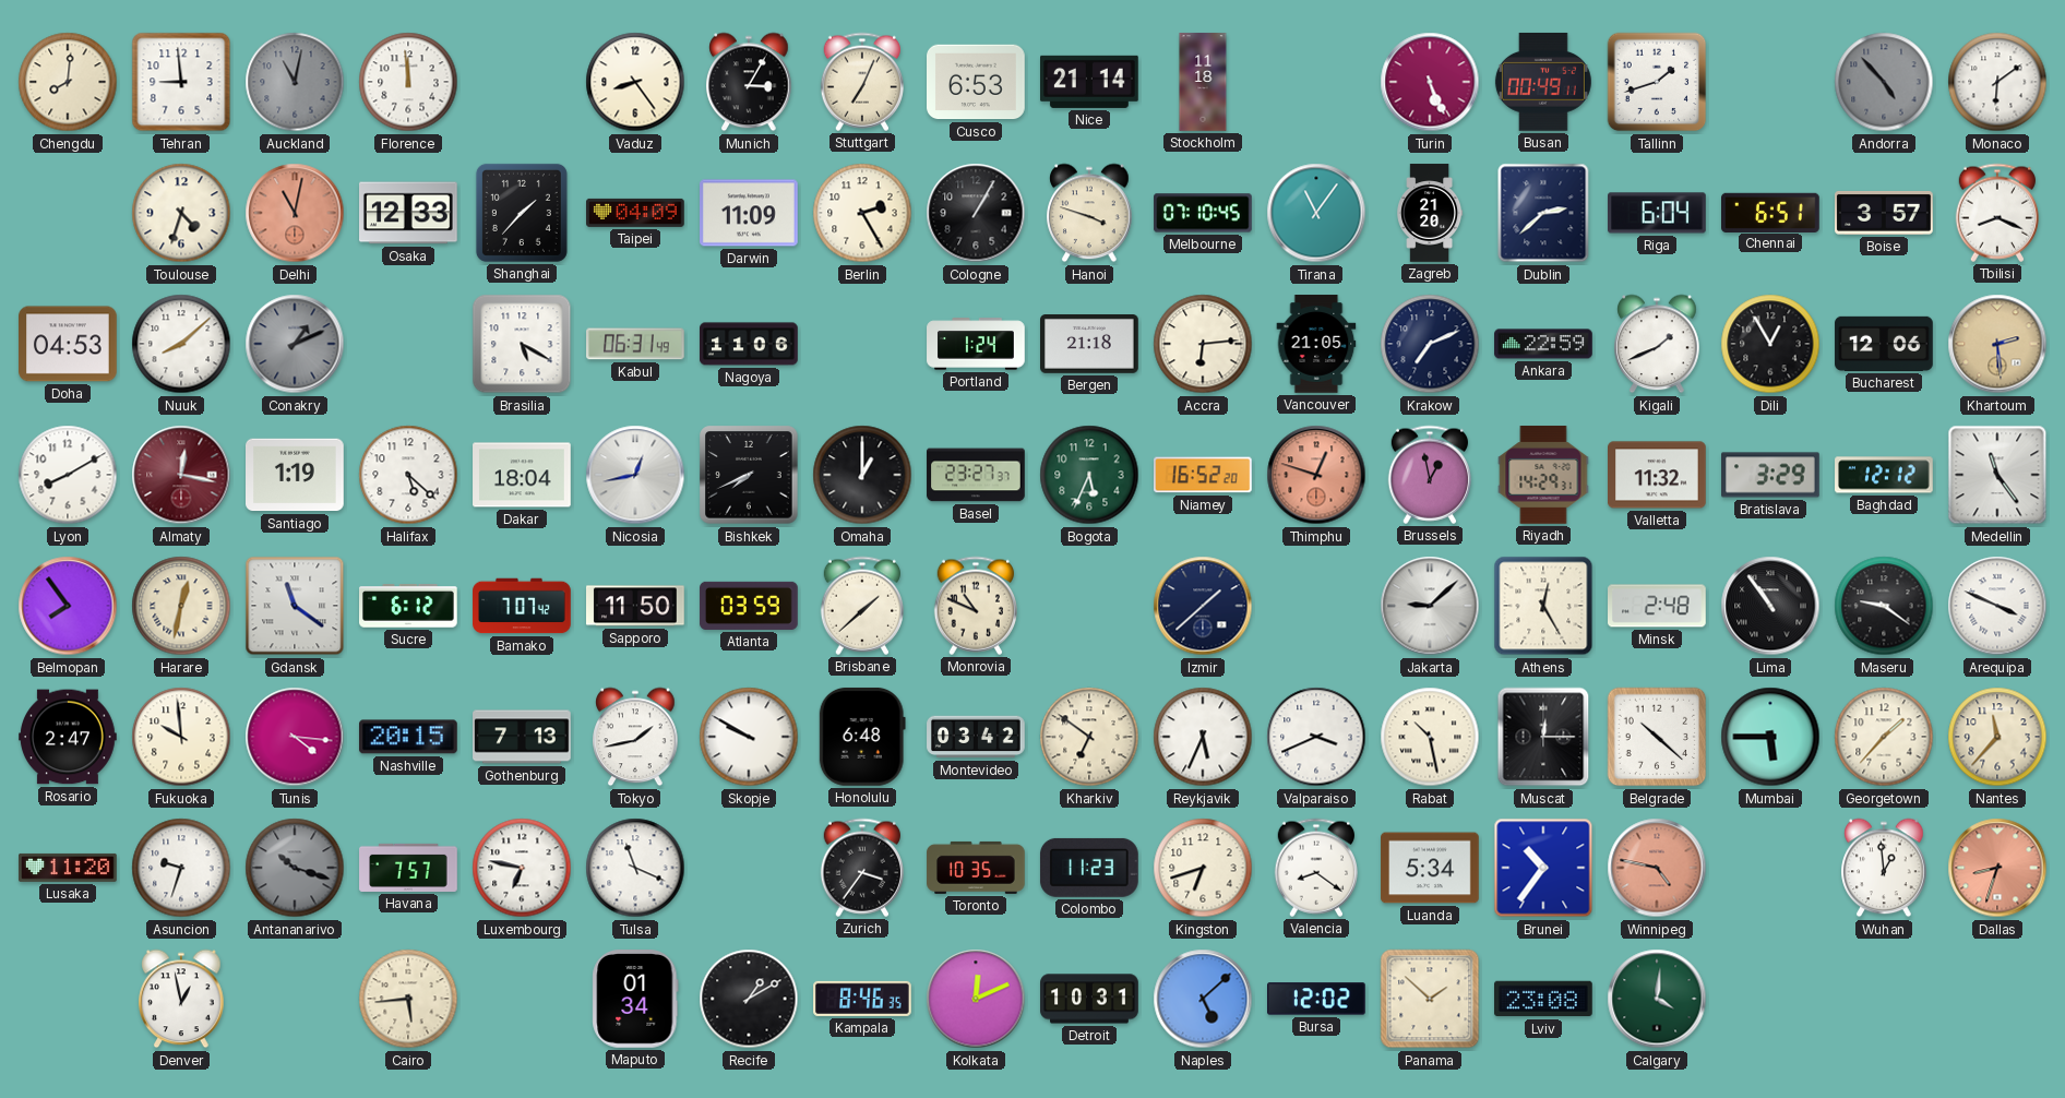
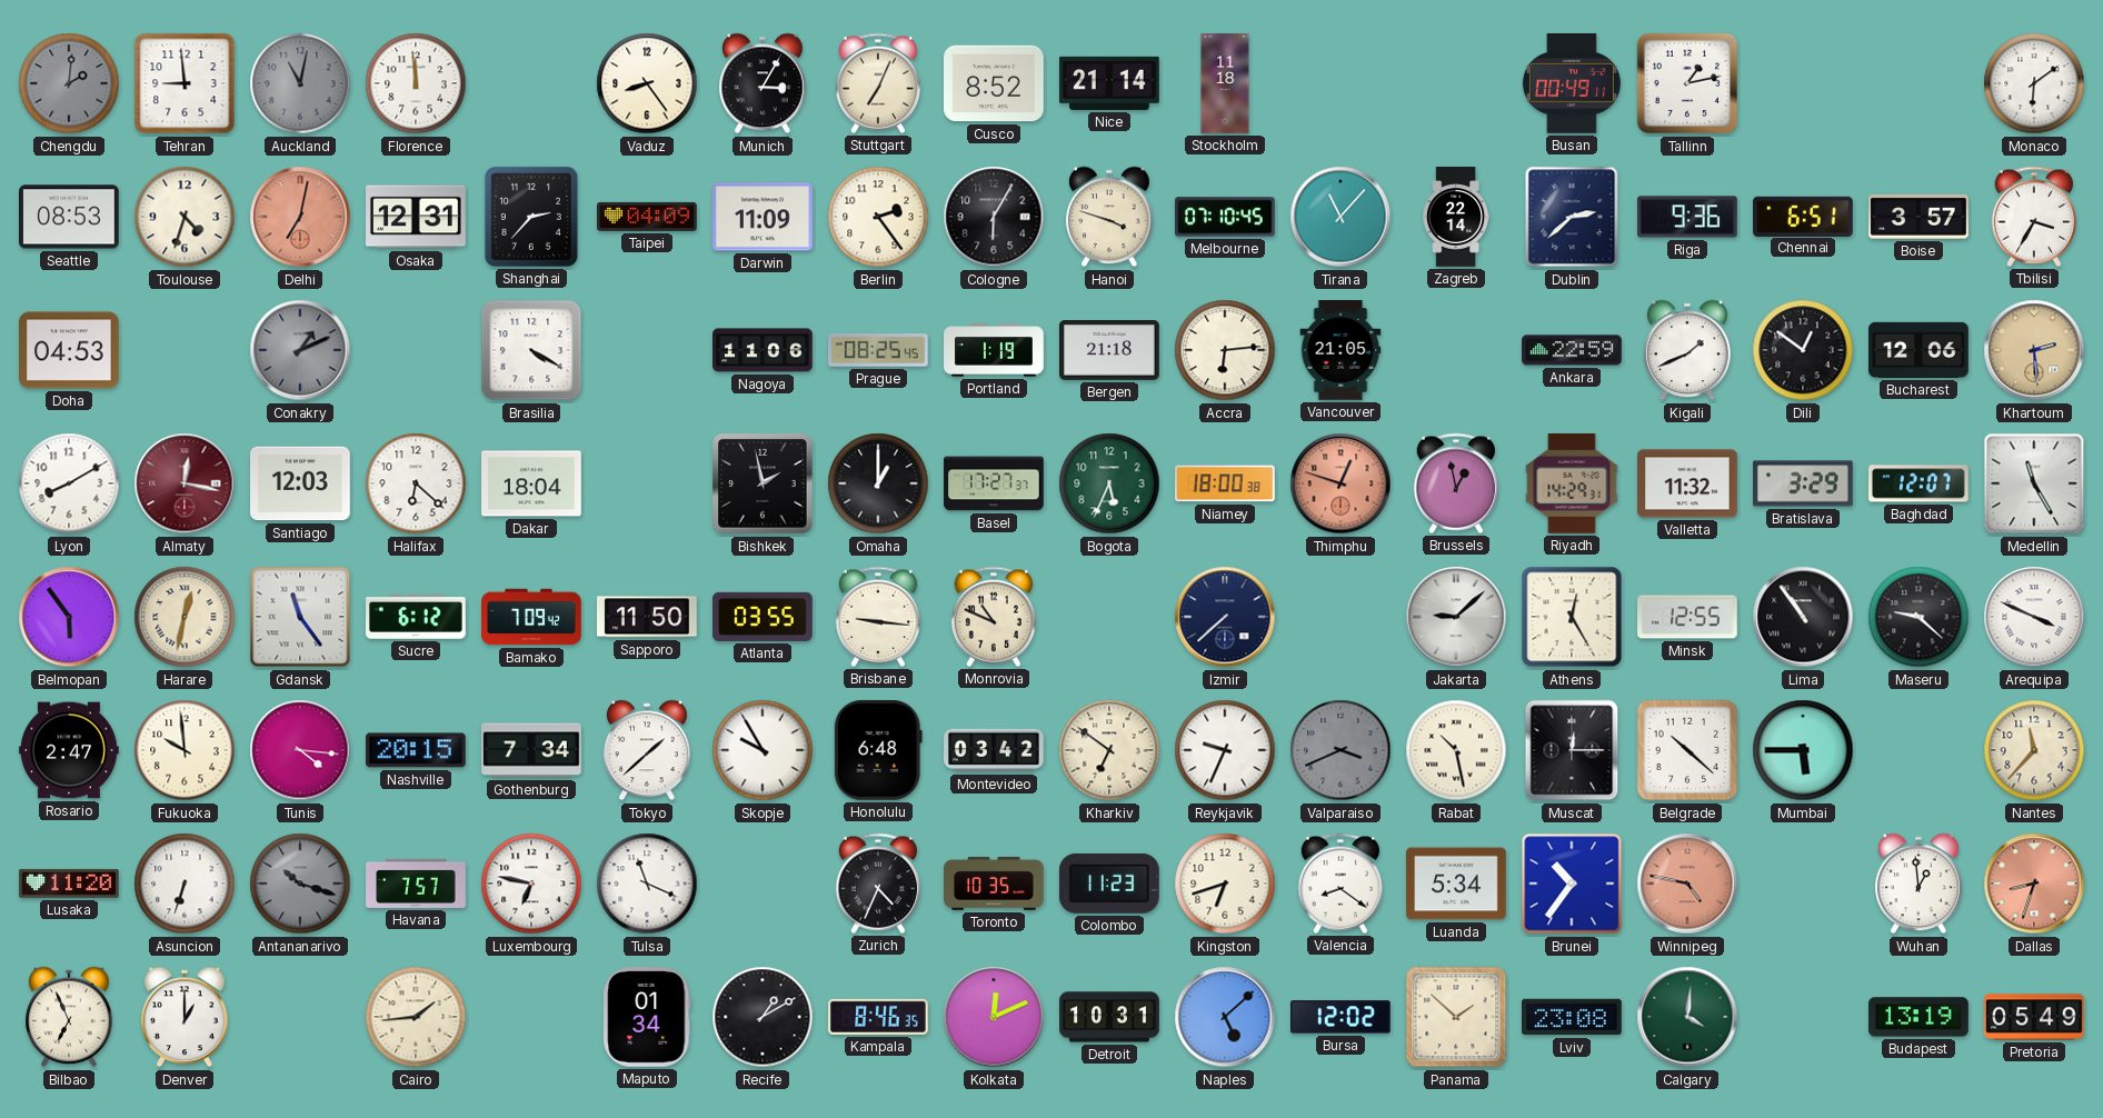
Chengdu: 8:01 -> 2:01 (69, 83)
Chengdu dial: cream -> grey (69, 83)
Cusco: 6:53 -> 8:52 (994, 83)
Turin: 5:26 -> none (1430, 82)
Tallinn: 1:42 -> 1:13 (1687, 83)
Andorra: 4:53 -> none (1884, 82)
Seattle: none -> 08:53 (70, 217)
Delhi: 11:02 -> 7:02 (300, 217)
Osaka: 12:33 -> 12:31 (417, 217)
Shanghai: 1:37 -> 2:37 (531, 217)
Berlin: 2:25 -> 2:24 (878, 217)
Cologne: 1:05 -> 6:05 (994, 217)
Tirana: 11:06 -> 11:07 (1340, 217)
Zagreb: 21:20 -> 22:14 (1456, 217)
Riga: 6:04 -> 9:36 (1688, 217)
Tbilisi: 8:19 -> 3:35 (2033, 217)
Nuuk: 8:08 -> none (181, 344)
Brasilia: 5:20 -> 4:20 (531, 350)
Kabul: 06:31 -> none (636, 344)
Prague: none -> 08:25 (879, 351)
Portland: 1:24 -> 1:19 (994, 350)
Krakow: 7:11 -> none (1430, 344)
Dili: 12:55 -> 12:51 (1803, 350)
Santiago: 1:19 -> 12:03 (301, 483)
Halifax: 5:22 -> 6:22 (416, 483)
Nicosia: 12:43 -> none (635, 475)
Bishkek: 7:41 -> 1:58 (763, 483)
Basel: 23:27 -> 17:27 (994, 483)
Niamey: 16:52 -> 18:00 (1226, 483)
Baghdad: 12:12 -> 12:07 (1918, 483)
Medellin: 11:24 -> 11:25 (2034, 483)
Belmopan: 7:54 -> 5:54 (69, 617)
Gdansk: 11:21 -> 11:24 (300, 617)
Bamako: 7:07 -> 7:09 (531, 617)
Atlanta: 03:59 -> 03:55 (763, 617)
Brisbane: 1:38 -> 9:16 (877, 617)
Izmir: 1:38 -> 7:38 (1225, 617)
Minsk: 2:48 -> 12:55 (1688, 617)
Maseru: 9:21 -> 9:22 (1918, 617)
Gothenburg: 7:13 -> 7:34 (531, 750)
Tokyo: 1:43 -> 1:38 (647, 750)
Skopje: 9:50 -> 9:55 (763, 750)
Reykjavik: 5:34 -> 9:34 (1225, 750)
Valparaiso dial: white -> grey (1340, 750)
Georgetown: 1:37 -> none (1884, 737)
Asuncion: 9:33 -> 6:33 (185, 884)
Zurich: 3:36 -> 4:34 (877, 884)
Bilbao: none -> 6:56 (69, 1017)
Denver: 12:58 -> 1:00 (185, 1017)
Cairo: 5:44 -> 1:44 (416, 1017)
Budapest: none -> 13:19 (1918, 1017)
Pretoria: none -> 05:49 (2034, 1017)
